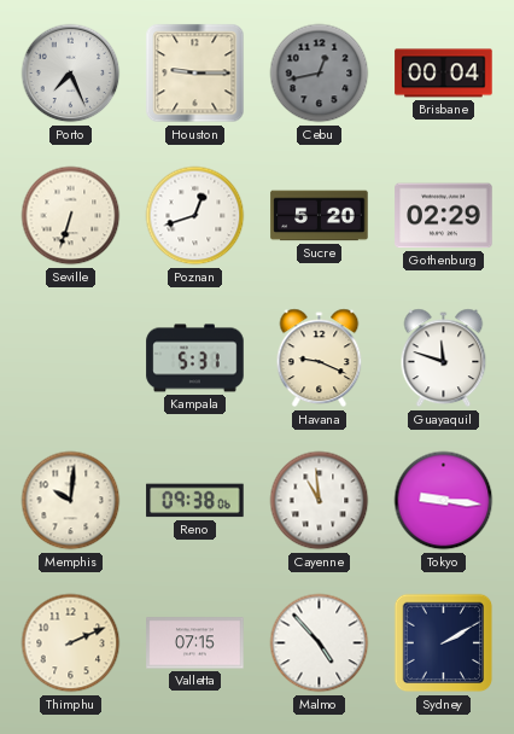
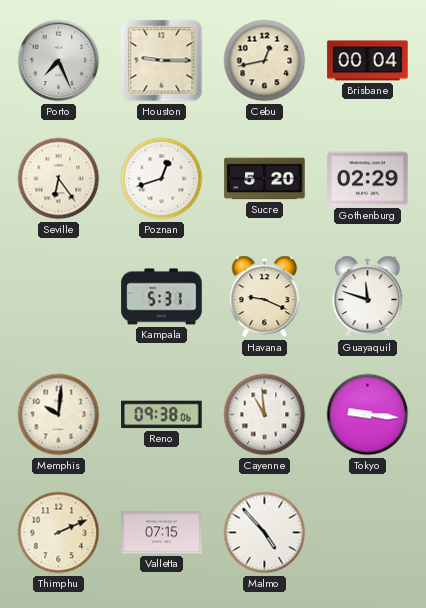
Cebu dial: grey -> cream (265, 61)
Seville: 6:33 -> 6:24 (59, 179)
Sydney: 2:10 -> none (444, 643)
